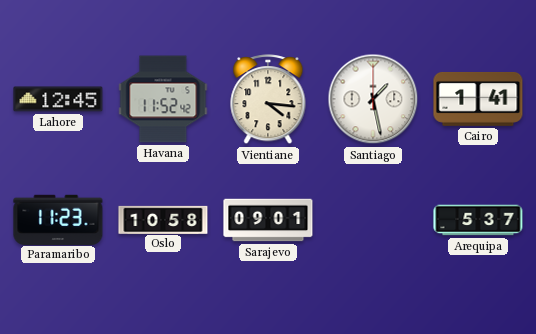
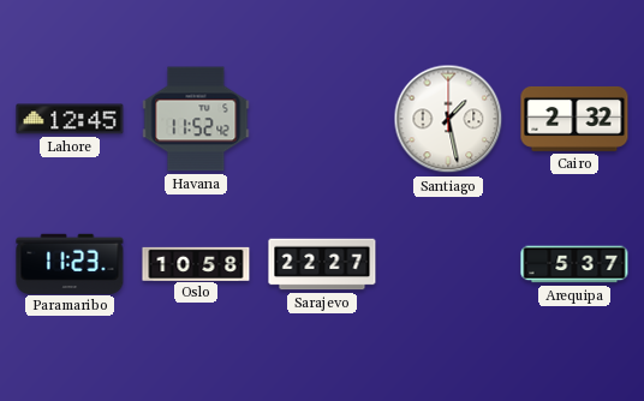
Vientiane: 4:16 -> none (268, 100)
Cairo: 1:41 -> 2:32 (574, 119)
Sarajevo: 09:01 -> 22:27 (322, 264)
